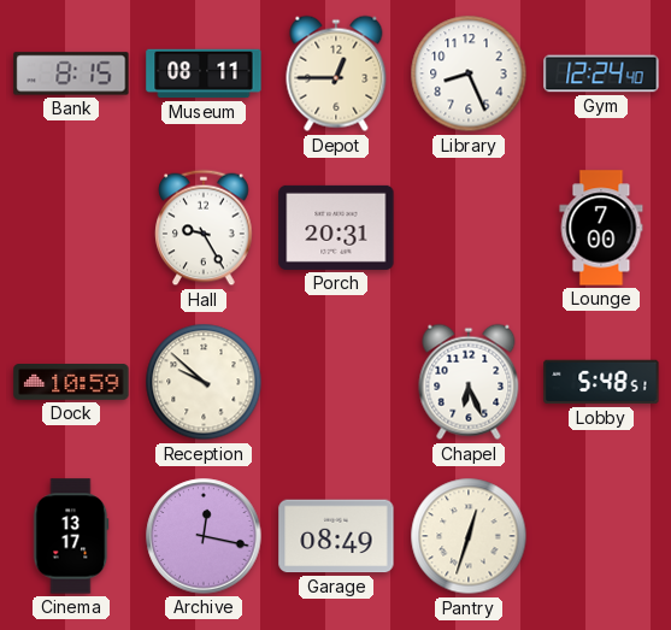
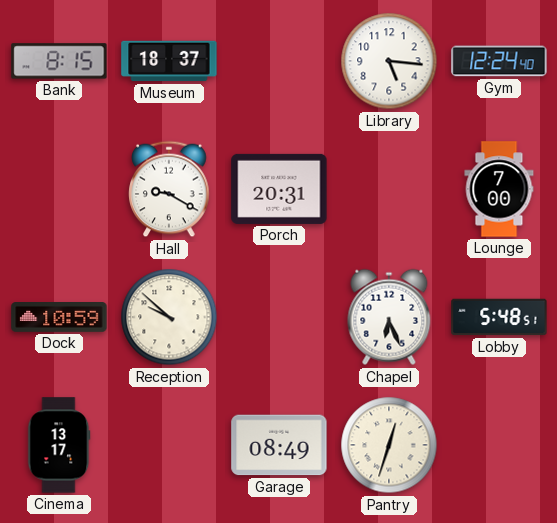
Museum: 08:11 -> 18:37 (169, 61)
Depot: 12:45 -> none (336, 73)
Library: 8:26 -> 5:16 (389, 61)
Hall: 9:25 -> 9:20 (169, 189)
Archive: 12:17 -> none (204, 536)
